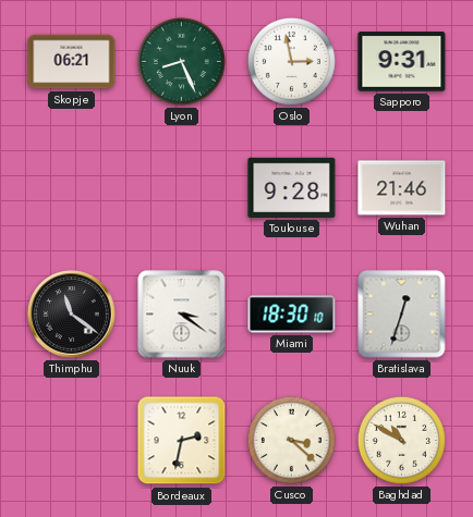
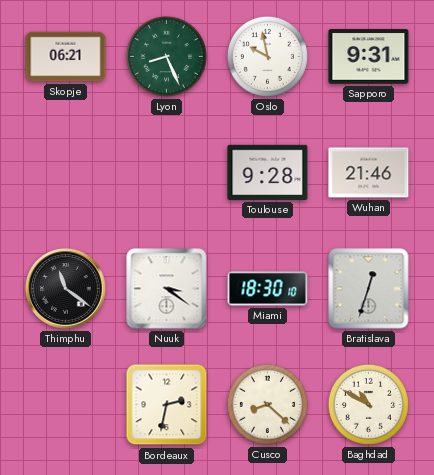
Oslo: 2:58 -> 9:58 (267, 56)
Cusco: 3:22 -> 8:22 (267, 404)
